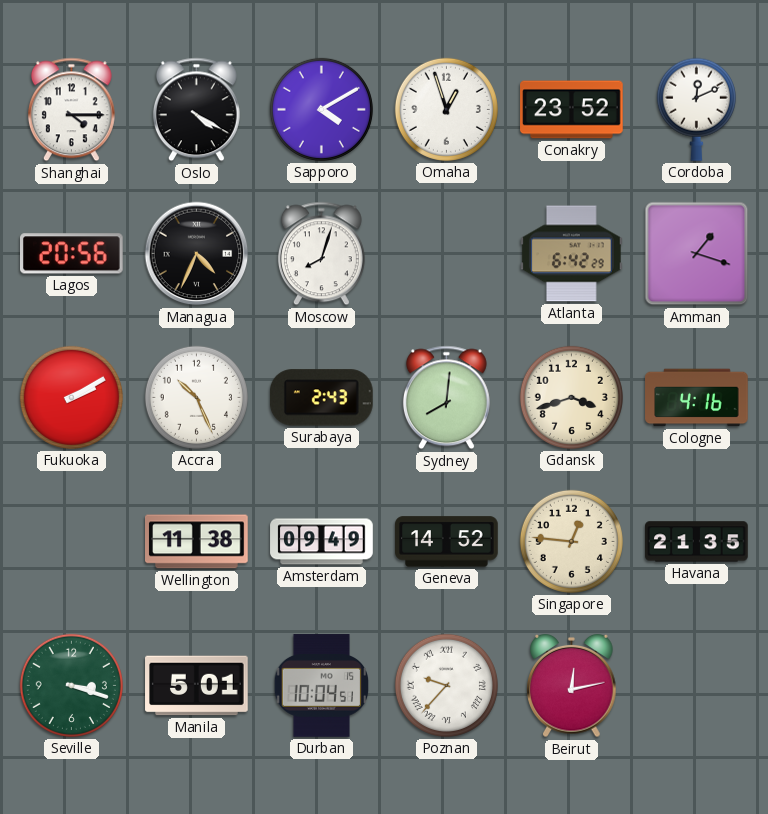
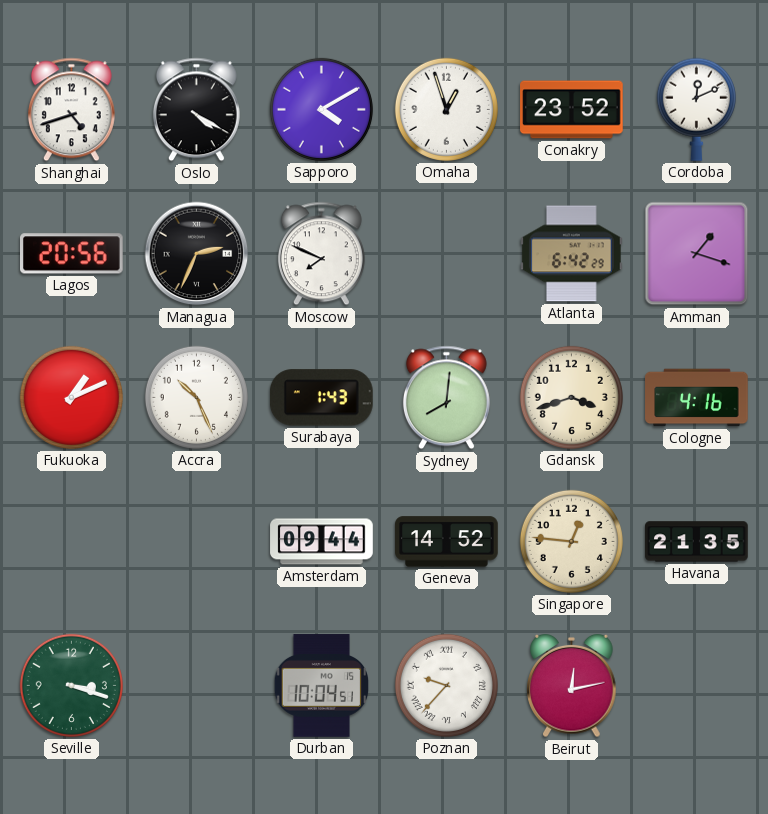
Shanghai: 4:15 -> 4:42 (71, 110)
Managua: 4:34 -> 2:34 (197, 254)
Moscow: 8:03 -> 7:49 (321, 254)
Fukuoka: 2:10 -> 1:11 (71, 397)
Surabaya: 2:43 -> 1:43 (322, 398)
Wellington: 11:38 -> none (197, 542)
Amsterdam: 09:49 -> 09:44 (322, 542)
Manila: 5:01 -> none (197, 686)
